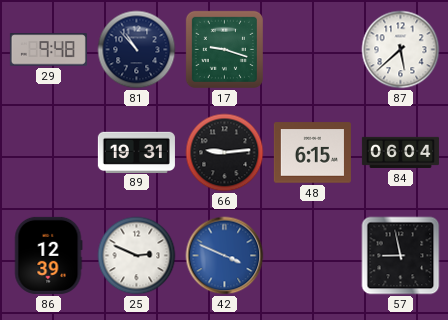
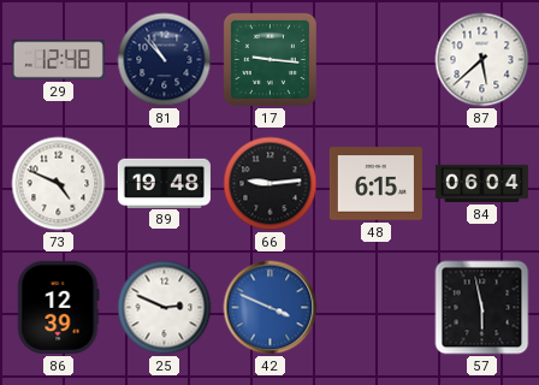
29: 9:48 -> 12:48 (58, 60)
17: 9:18 -> 9:16 (269, 59)
73: none -> 4:49 (59, 184)
89: 19:31 -> 19:48 (164, 183)
57: 8:58 -> 5:58 (482, 308)
